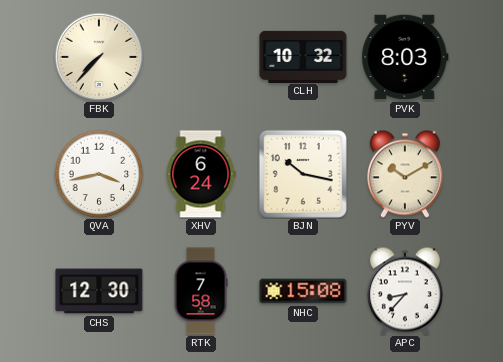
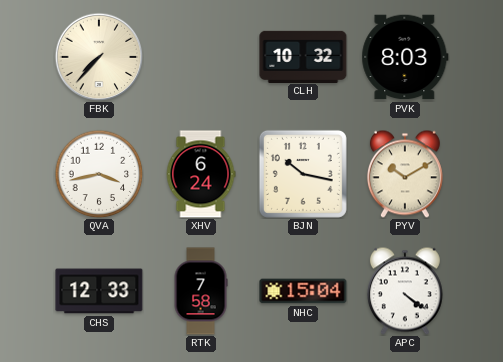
CHS: 12:30 -> 12:33 (99, 291)
NHC: 15:08 -> 15:04 (303, 291)
APC: 8:37 -> 4:21 (405, 291)
